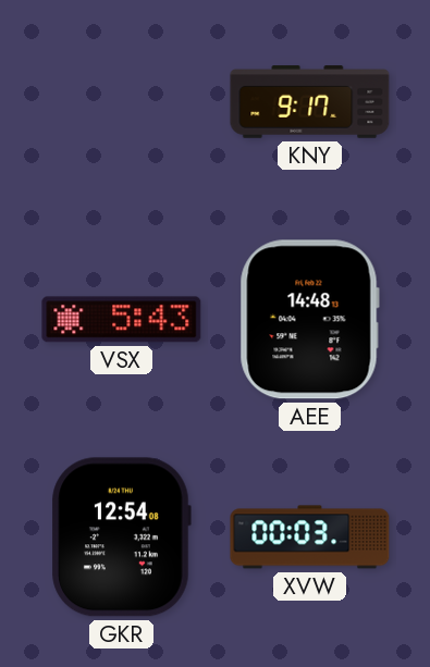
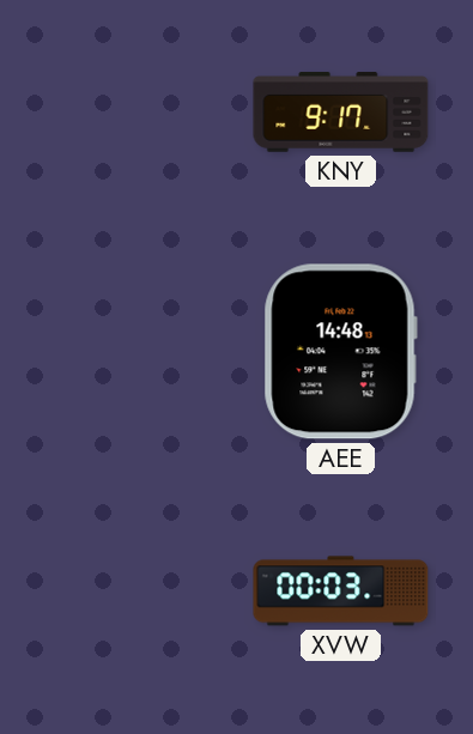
VSX: 5:43 -> none (122, 320)
GKR: 12:54 -> none (121, 538)
